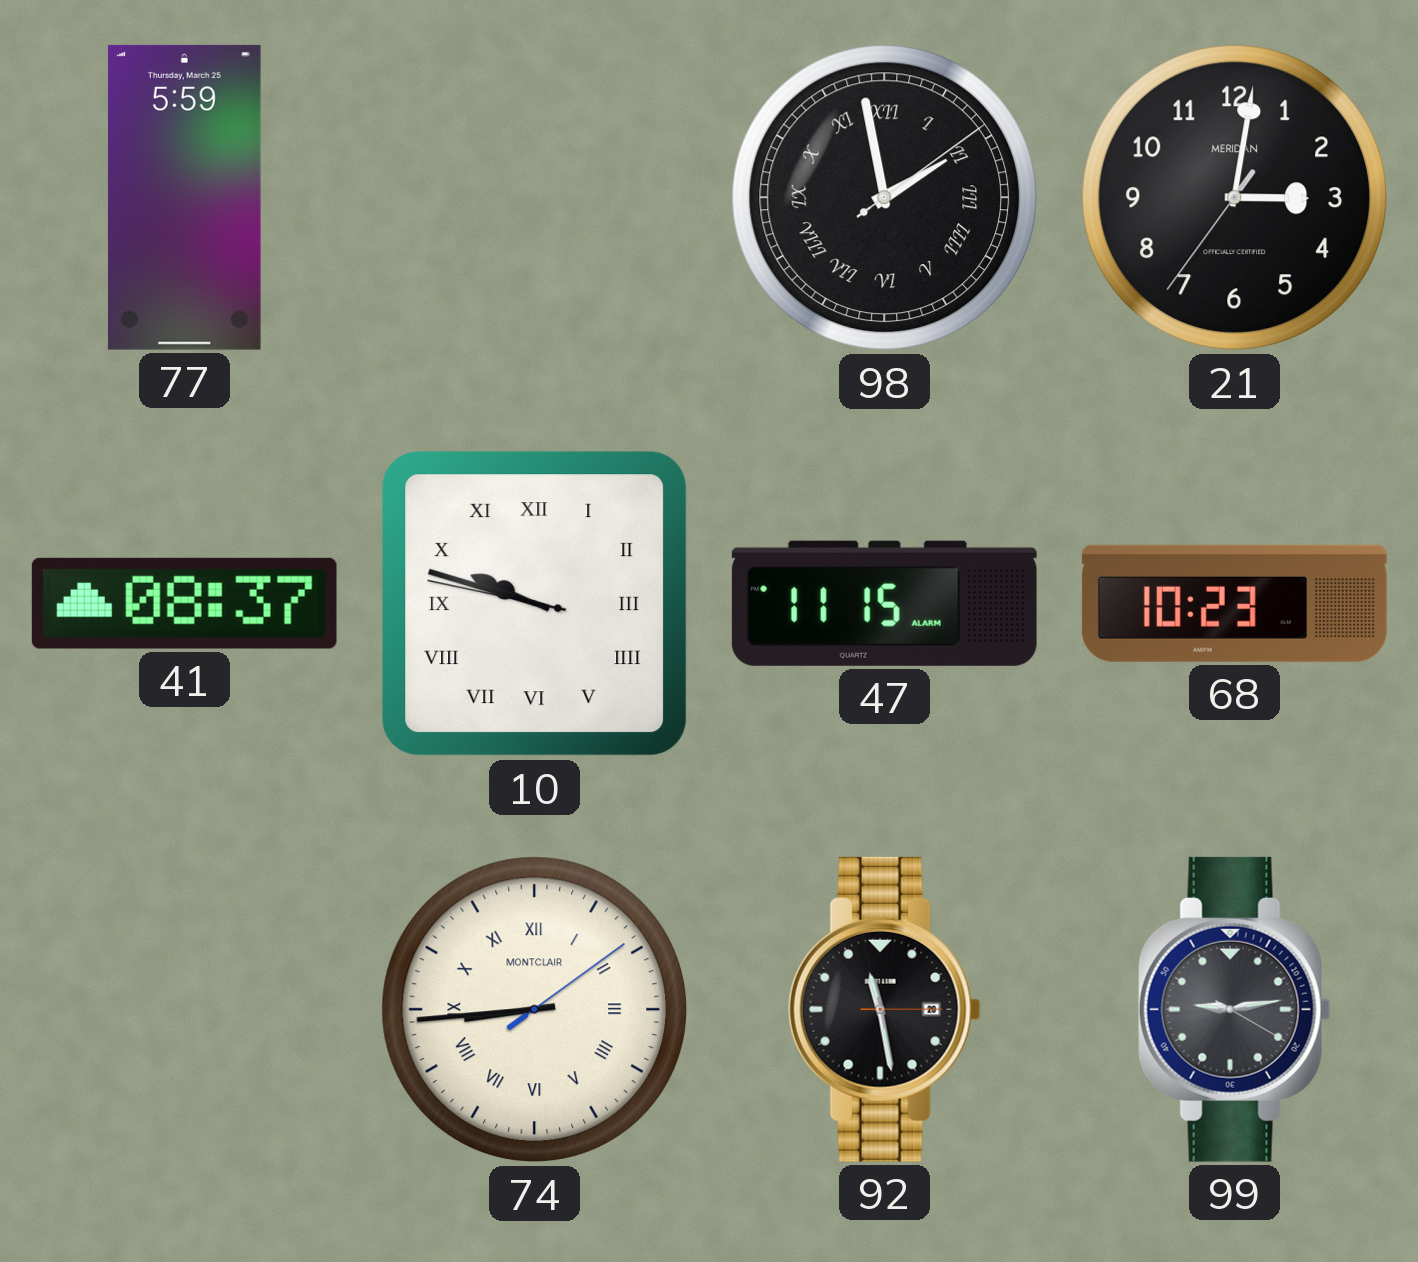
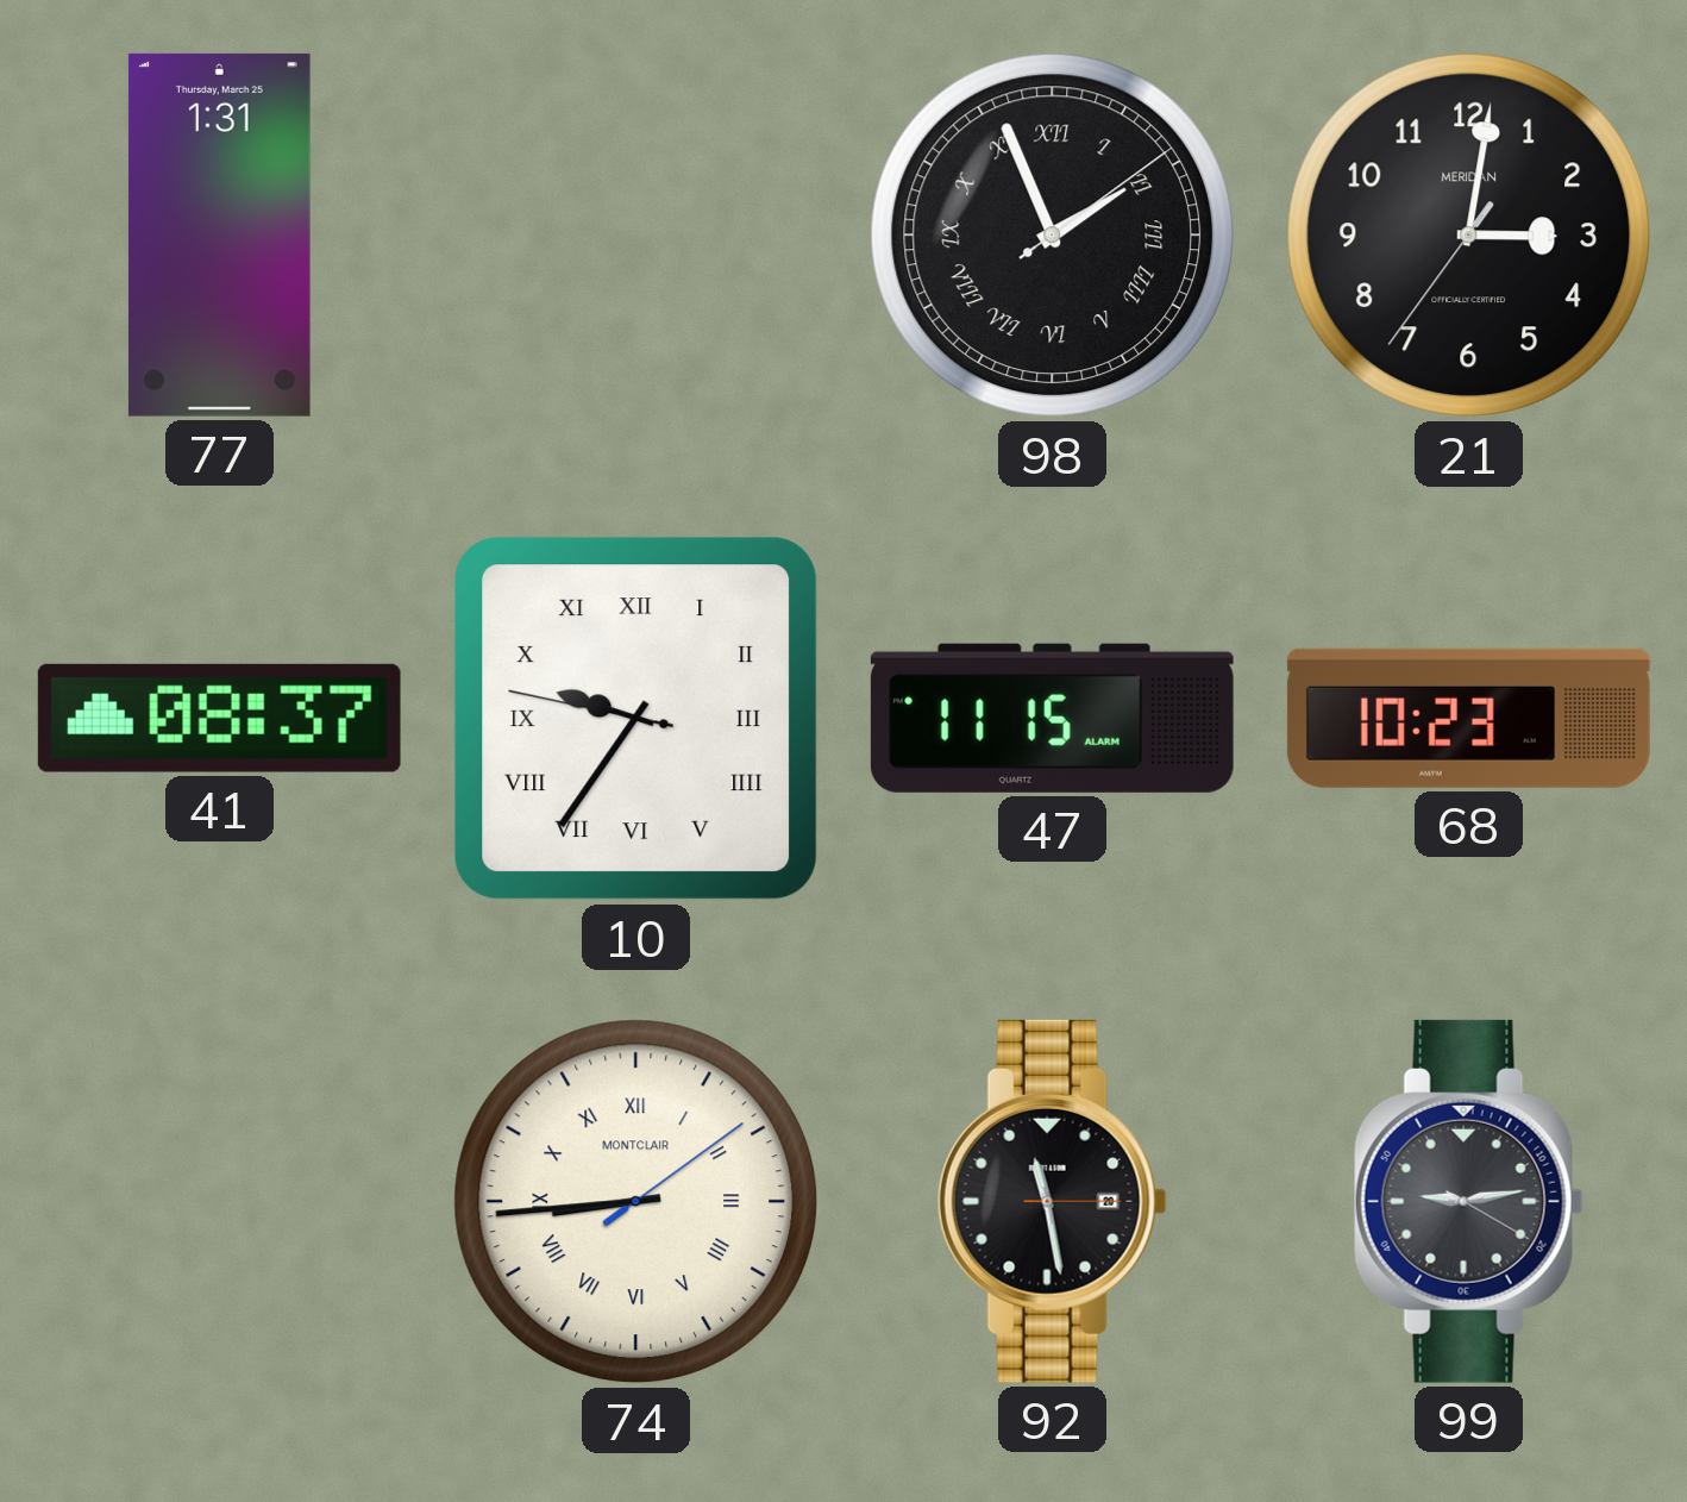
77: 5:59 -> 1:31 (219, 234)
98: 1:58 -> 1:56 (1053, 236)
10: 9:47 -> 9:35 (636, 719)
